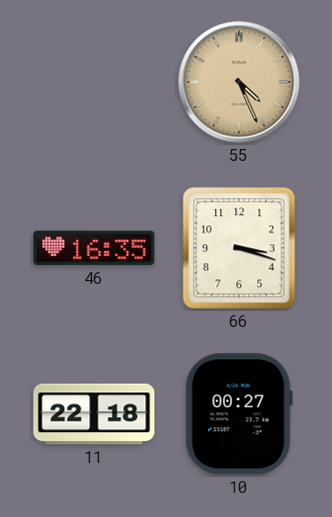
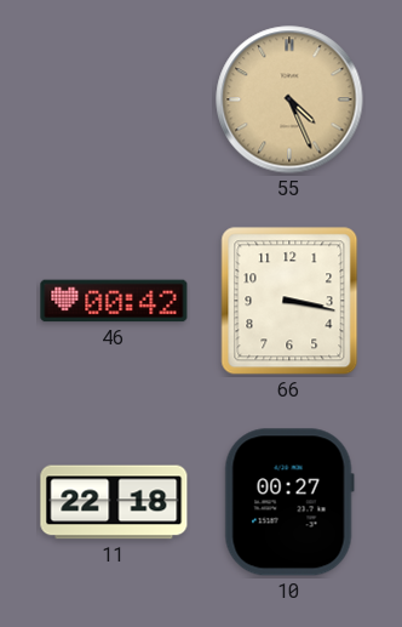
46: 16:35 -> 00:42 (114, 301)
66: 3:18 -> 3:17 (289, 301)
